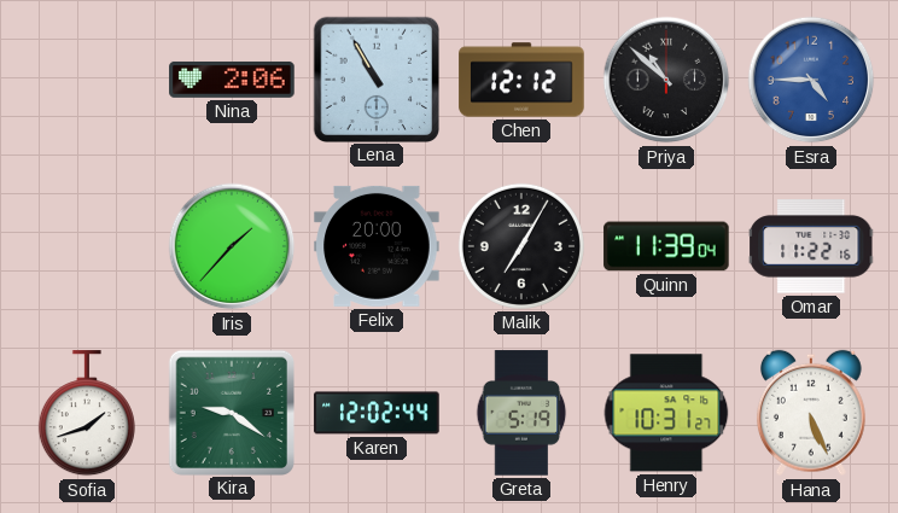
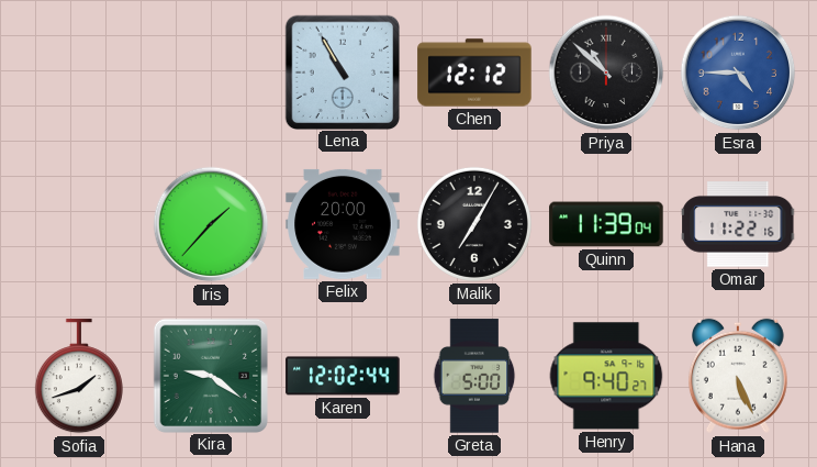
Nina: 2:06 -> none (232, 80)
Greta: 5:19 -> 5:00 (474, 376)
Henry: 10:31 -> 9:40 (606, 376)
